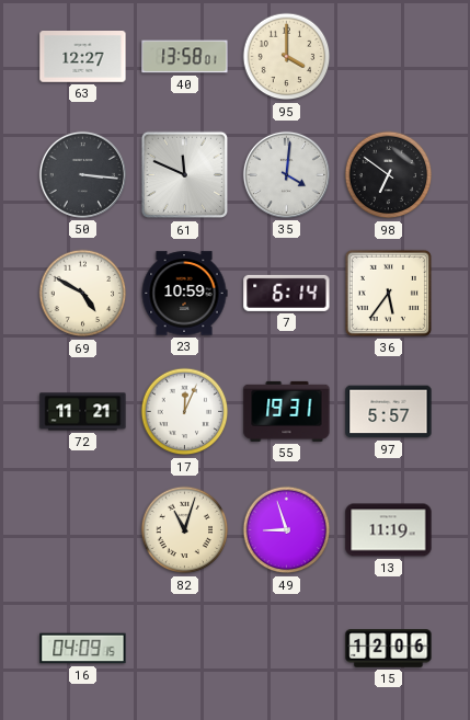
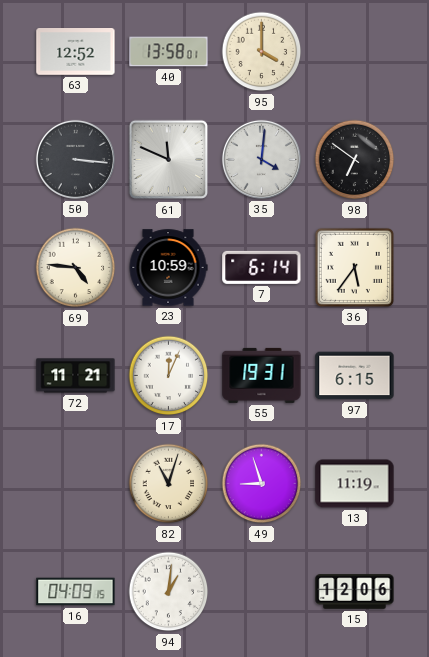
63: 12:27 -> 12:52 (76, 52)
69: 4:50 -> 4:46 (76, 268)
97: 5:57 -> 6:15 (355, 376)
94: none -> 1:01 (169, 592)
